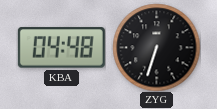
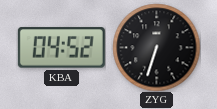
KBA: 04:48 -> 04:52 (61, 48)
